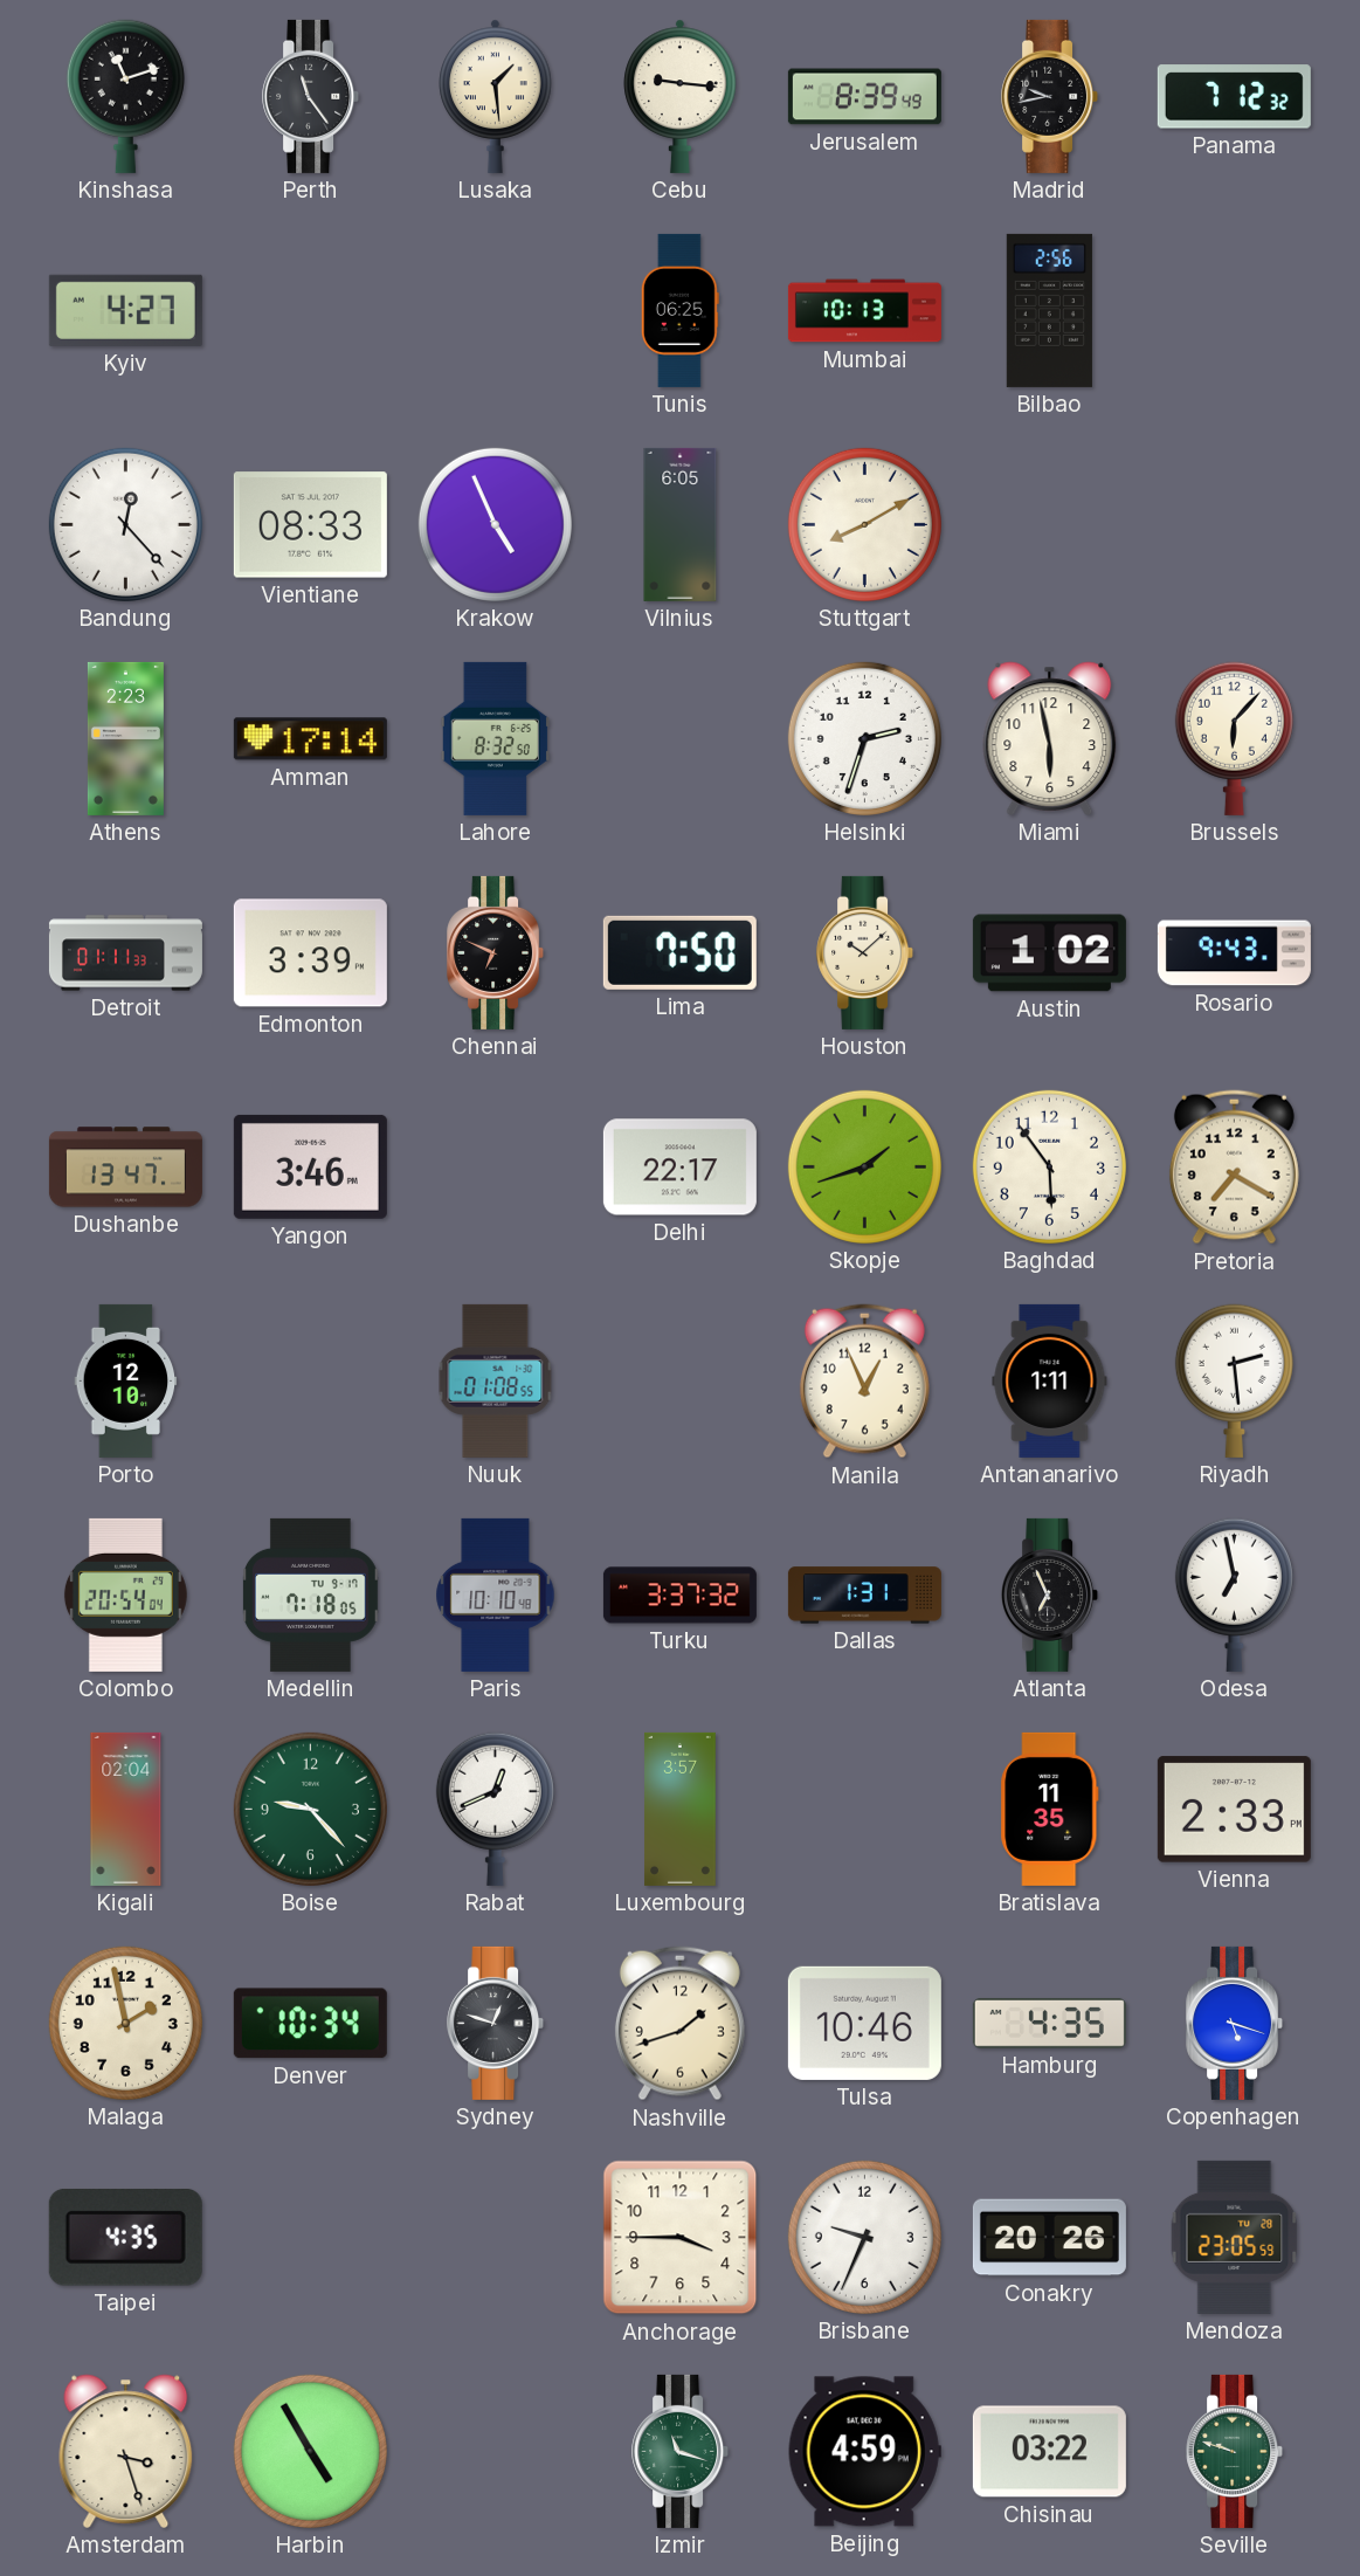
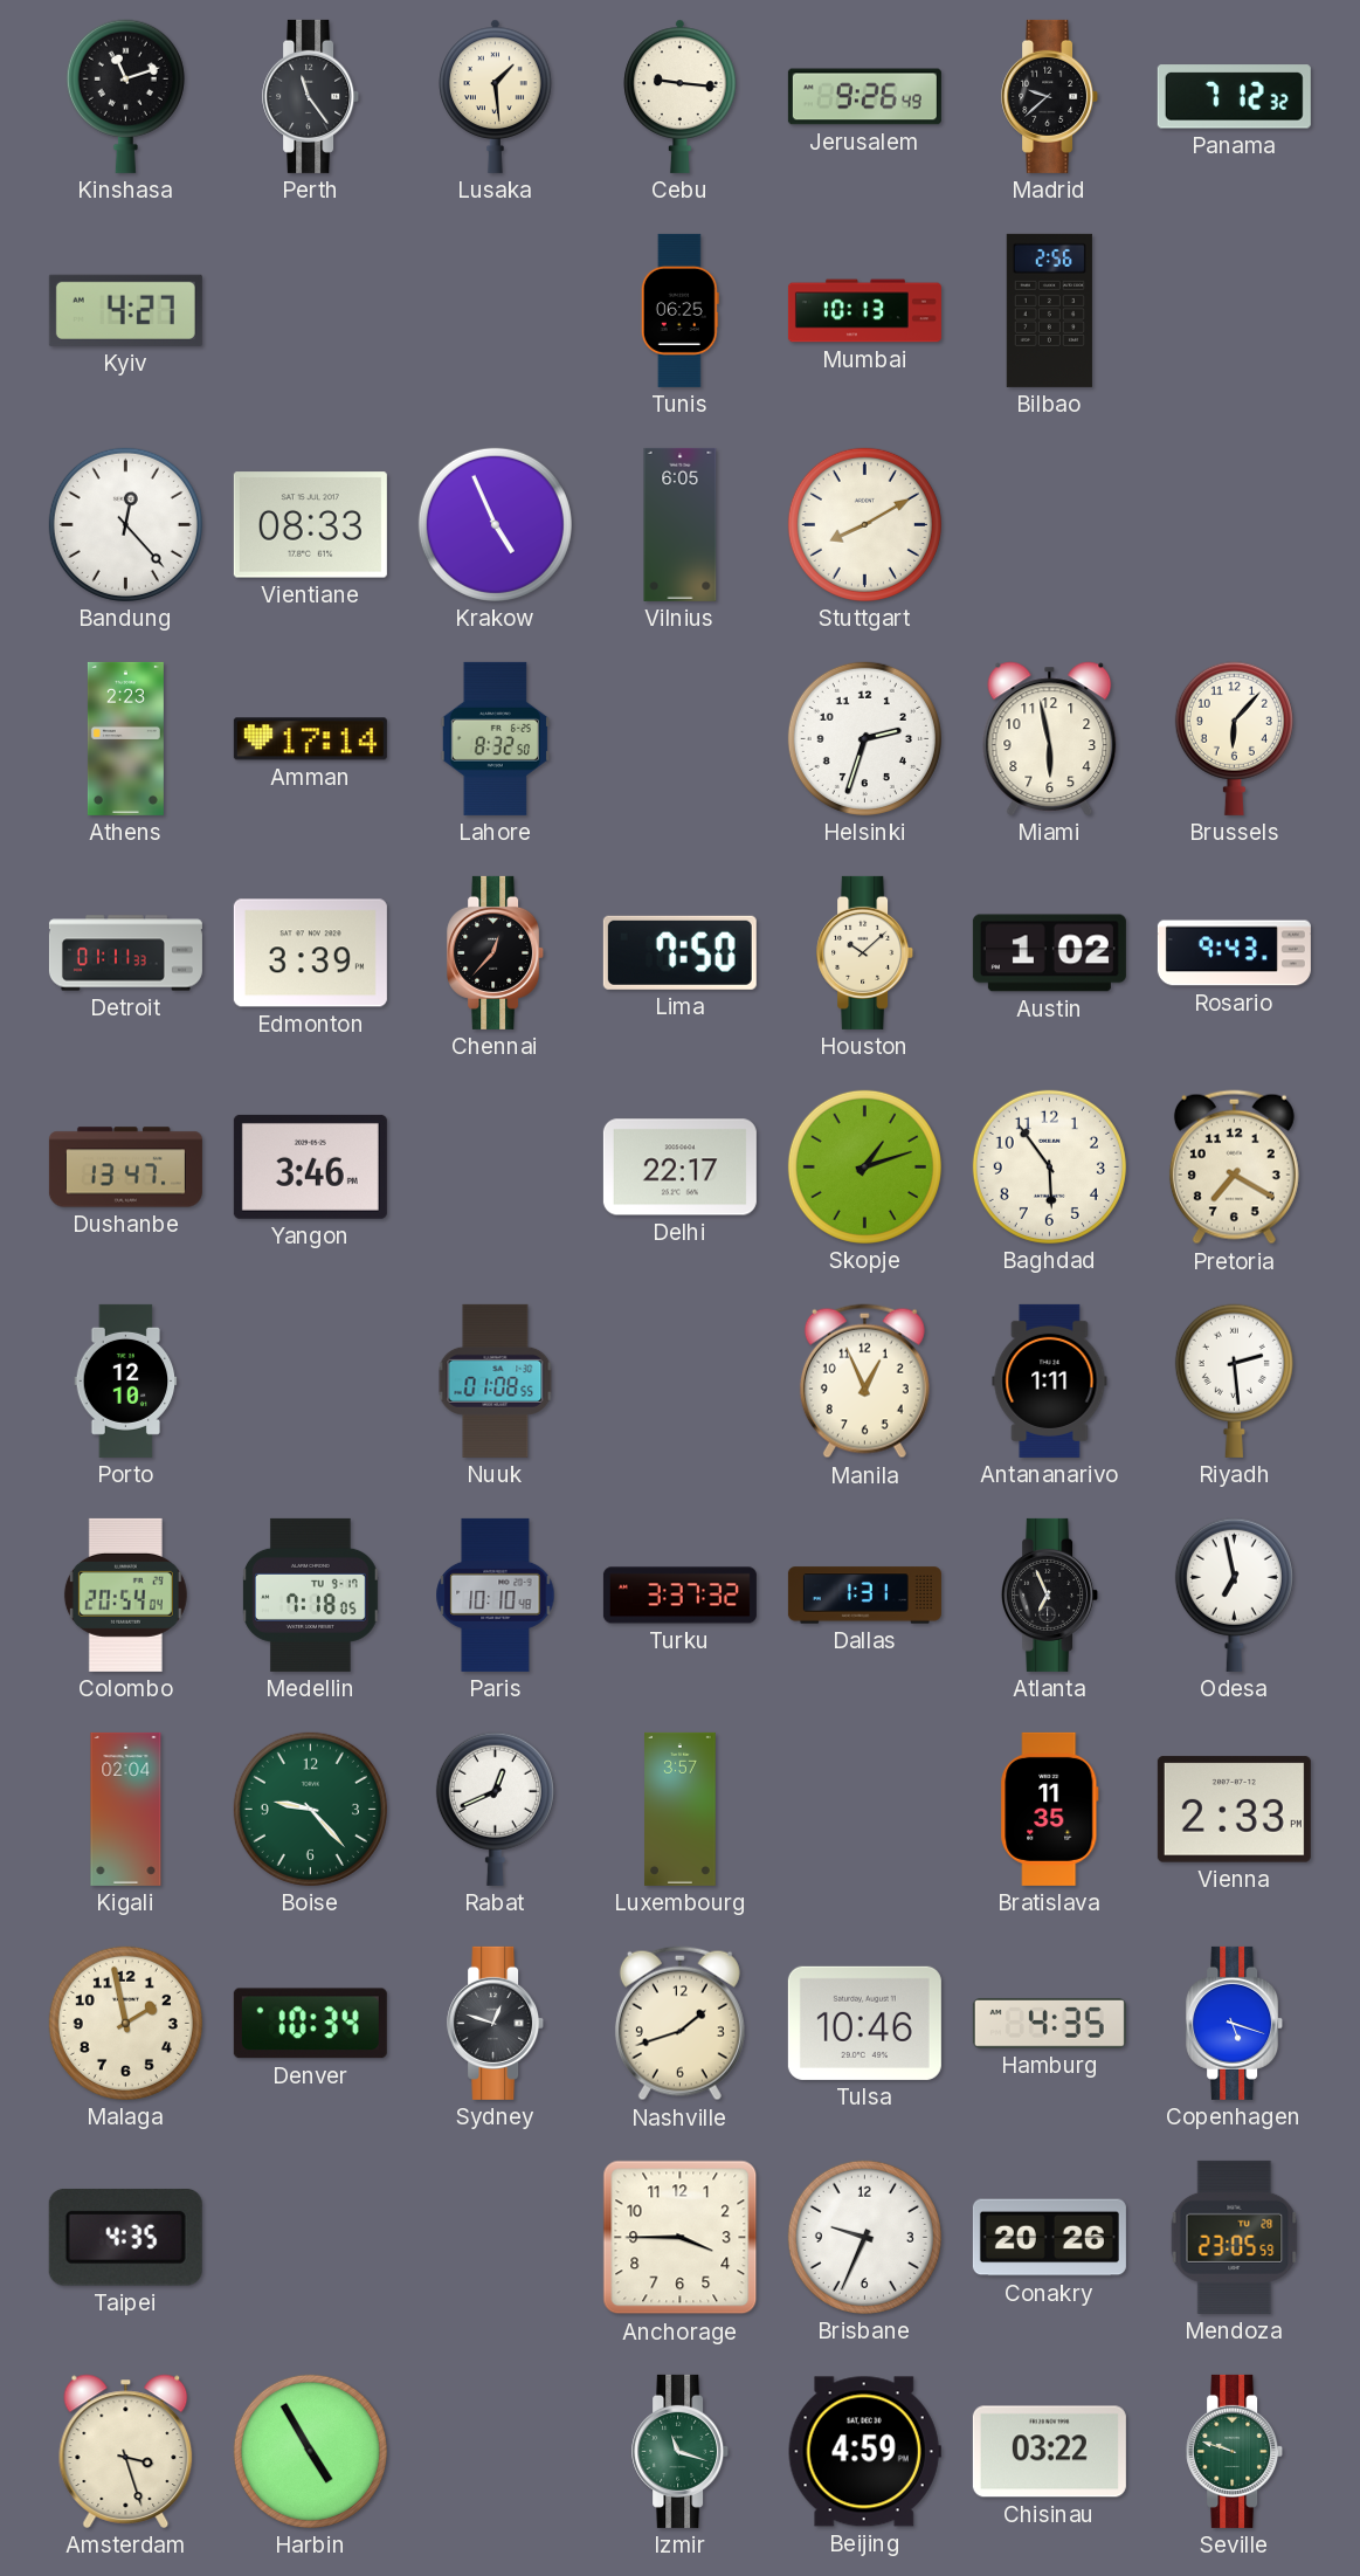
Jerusalem: 8:39 -> 9:26 (864, 97)
Madrid: 9:43 -> 9:38 (1050, 96)
Chennai: 6:49 -> 12:37 (496, 952)
Skopje: 1:42 -> 1:12 (864, 1166)
